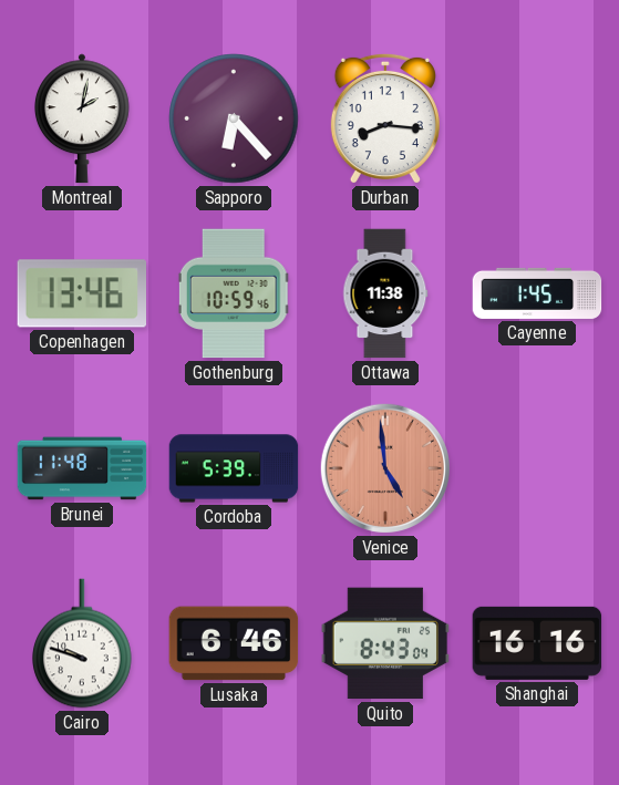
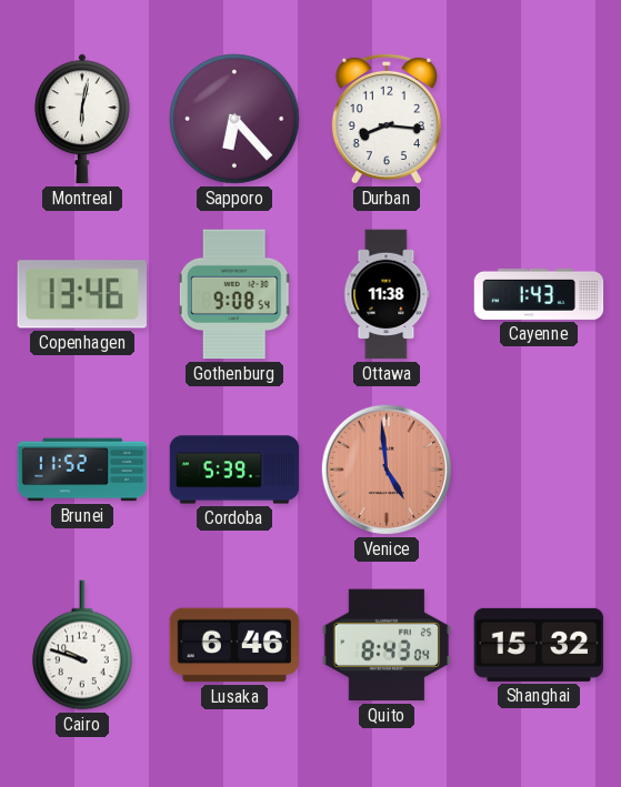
Montreal: 2:02 -> 6:02 (83, 119)
Gothenburg: 10:59 -> 9:08 (234, 294)
Cayenne: 1:45 -> 1:43 (539, 294)
Brunei: 11:48 -> 11:52 (82, 470)
Shanghai: 16:16 -> 15:32 (539, 645)
